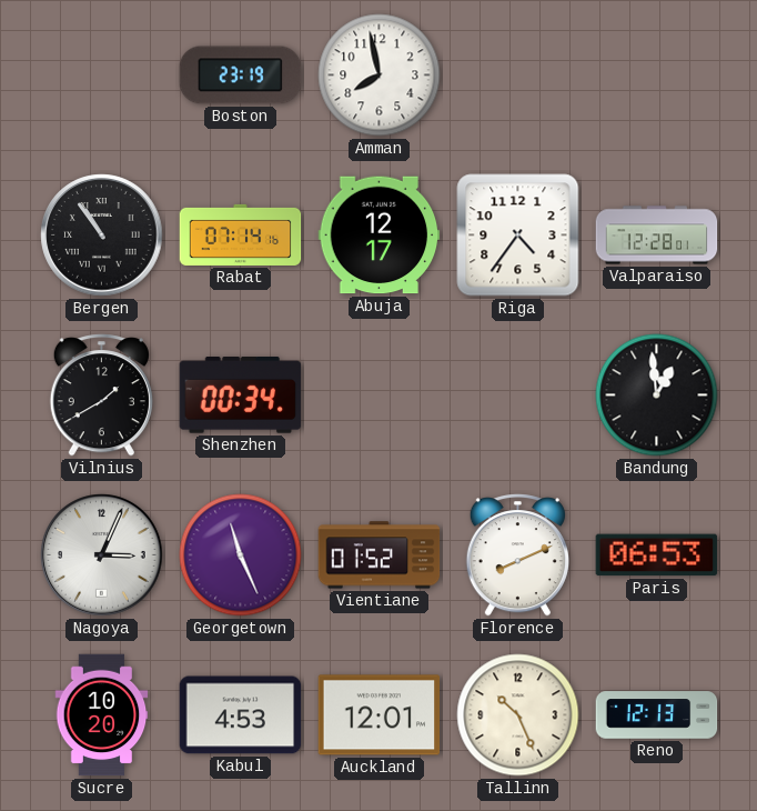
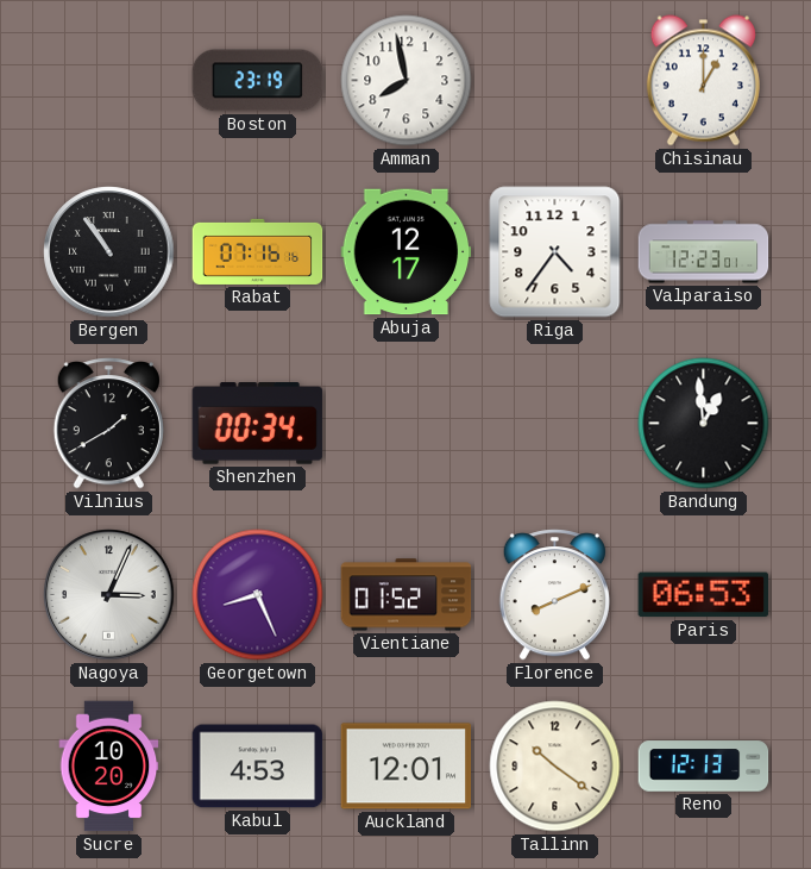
Chisinau: none -> 1:00 (703, 81)
Rabat: 07:14 -> 07:16 (258, 251)
Valparaiso: 12:28 -> 12:23 (704, 252)
Georgetown: 11:26 -> 8:26 (258, 595)
Tallinn: 10:26 -> 10:21 (555, 767)
